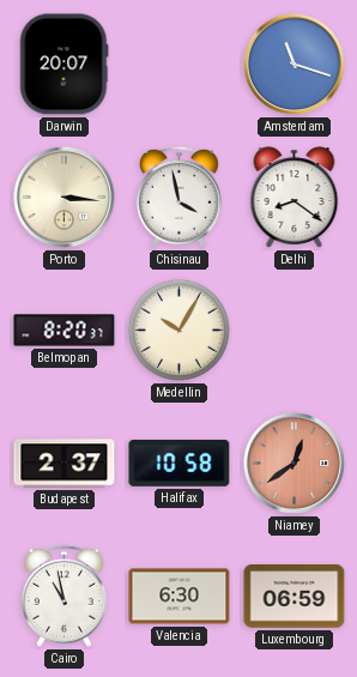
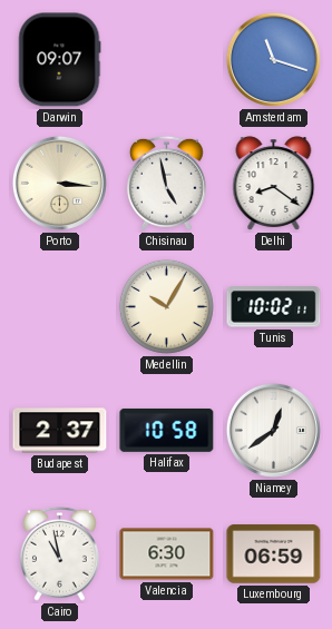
Darwin: 20:07 -> 09:07 (60, 60)
Chisinau: 3:58 -> 4:58 (166, 183)
Belmopan: 8:20 -> none (65, 331)
Tunis: none -> 10:02 (274, 307)
Niamey dial: salmon -> white (273, 430)
